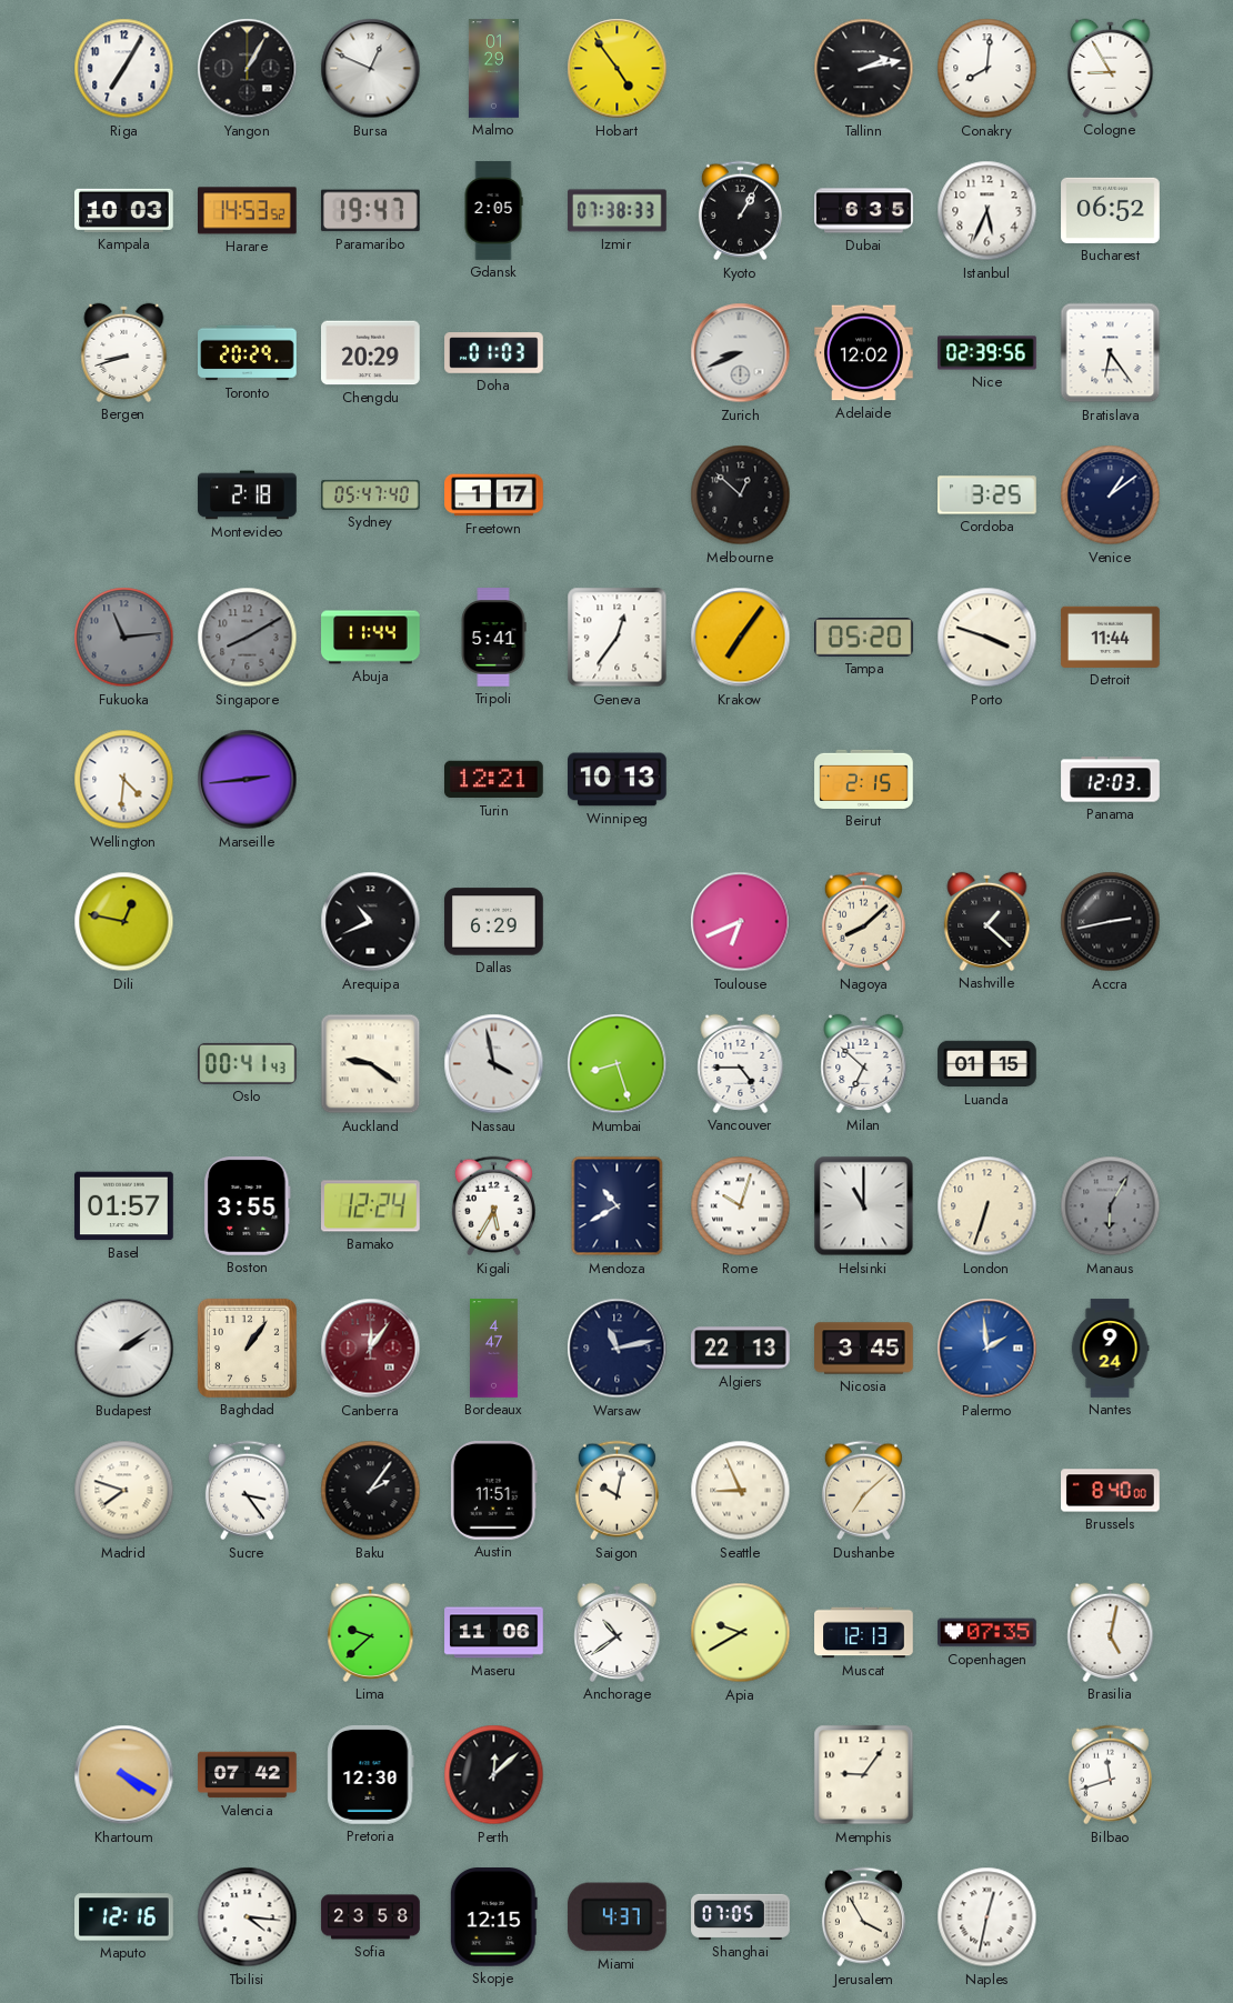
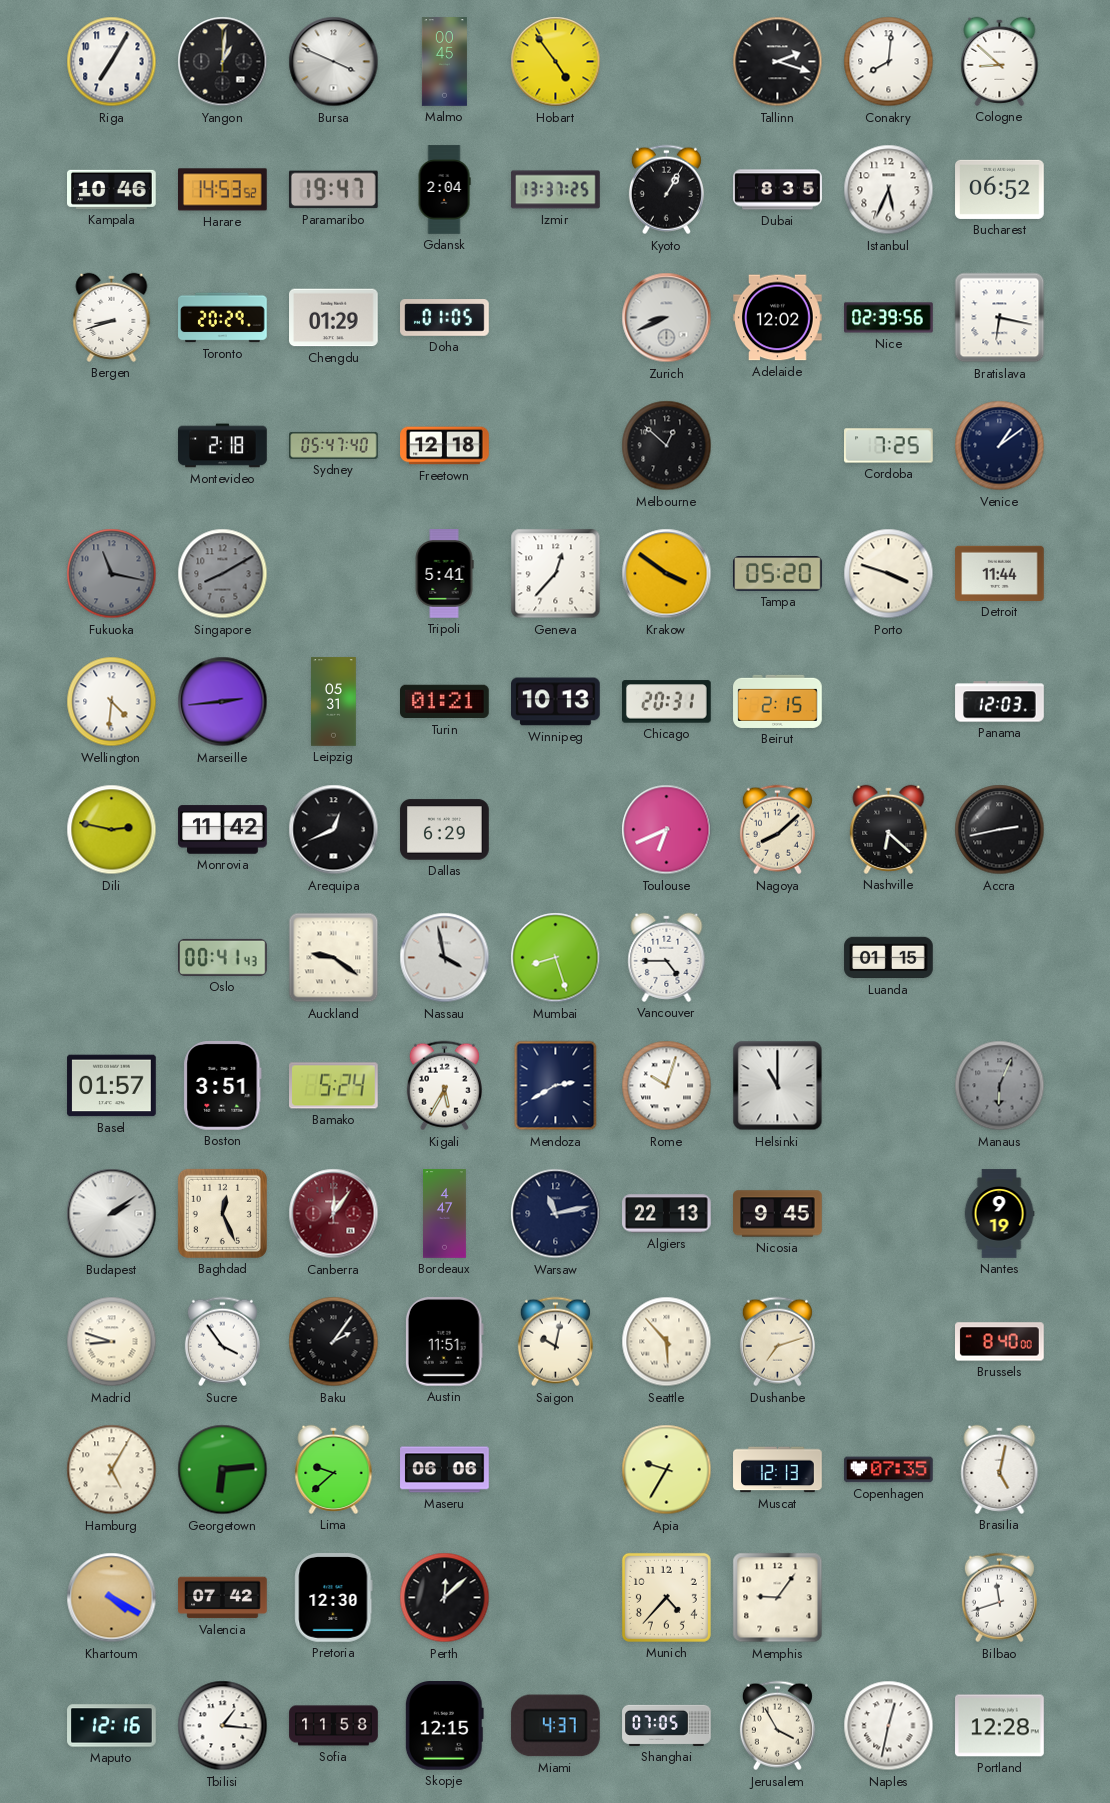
Yangon: 1:05 -> 1:01 (223, 62)
Bursa: 12:49 -> 3:49 (334, 62)
Malmo: 01:29 -> 00:45 (444, 62)
Tallinn: 2:13 -> 2:18 (778, 62)
Cologne: 8:55 -> 8:52 (1000, 61)
Kampala: 10:03 -> 10:46 (112, 189)
Gdansk: 2:05 -> 2:04 (444, 190)
Izmir: 07:38 -> 13:37 (556, 190)
Dubai: 6:35 -> 8:35 (778, 190)
Chengdu: 20:29 -> 01:29 (334, 318)
Doha: 01:03 -> 01:05 (445, 318)
Bratislava: 6:24 -> 6:17 (1000, 318)
Freetown: 1:17 -> 12:18 (445, 446)
Cordoba: 3:25 -> 7:25 (889, 446)
Fukuoka: 11:14 -> 11:17 (112, 574)
Abuja: 11:44 -> none (371, 638)
Geneva: 12:36 -> 12:37 (556, 574)
Krakow: 7:06 -> 3:51 (667, 574)
Leipzig: none -> 05:31 (334, 702)
Turin: 12:21 -> 01:21 (445, 702)
Chicago: none -> 20:31 (667, 702)
Dili: 12:47 -> 2:47 (112, 830)
Monrovia: none -> 11:42 (223, 830)
Arequipa: 10:41 -> 12:41 (334, 830)
Nashville: 1:22 -> 6:22 (889, 829)
Milan: 6:52 -> none (864, 1063)
Boston: 3:55 -> 3:51 (223, 1086)
Bamako: 12:24 -> 5:24 (334, 1086)
Mendoza: 10:40 -> 2:40 (556, 1086)
London: 6:33 -> none (988, 1206)
Manaus: 6:05 -> 6:04 (1000, 1086)
Baghdad: 1:06 -> 12:26 (222, 1213)
Nicosia: 3:45 -> 9:45 (778, 1214)
Palermo: 1:59 -> none (988, 1349)
Nantes: 9:24 -> 9:19 (999, 1214)
Madrid: 7:48 -> 8:48 (112, 1342)
Sucre: 3:24 -> 3:54 (222, 1342)
Seattle: 8:56 -> 5:53 (667, 1342)
Dushanbe: 7:08 -> 7:12 (777, 1342)
Hamburg: none -> 5:05 (112, 1470)
Georgetown: none -> 6:14 (223, 1470)
Maseru: 11:06 -> 06:06 (445, 1470)
Anchorage: 10:39 -> none (618, 1632)
Apia: 9:40 -> 9:35 (667, 1470)
Munich: none -> 4:37 (666, 1597)
Tbilisi: 4:16 -> 1:16 (223, 1726)
Sofia: 23:58 -> 11:58 (334, 1726)
Portland: none -> 12:28 (1000, 1726)
